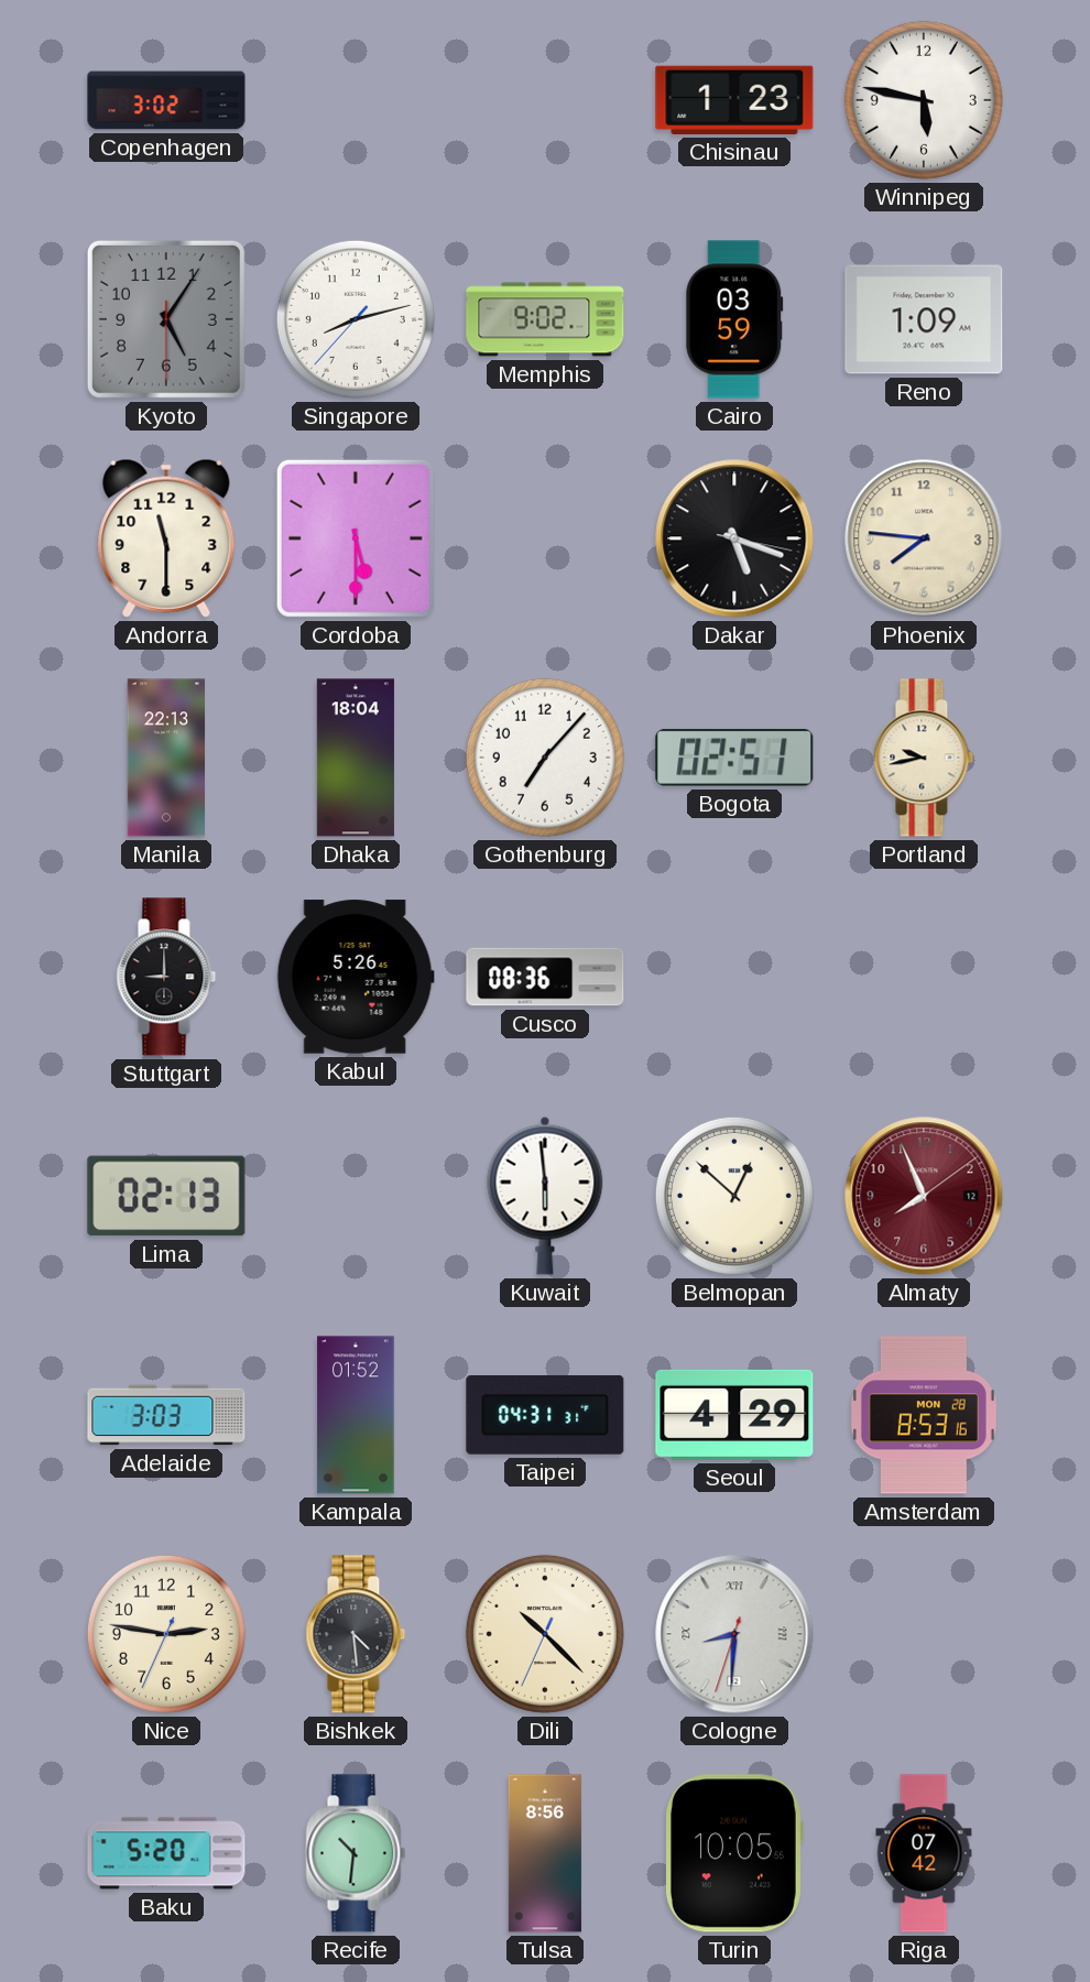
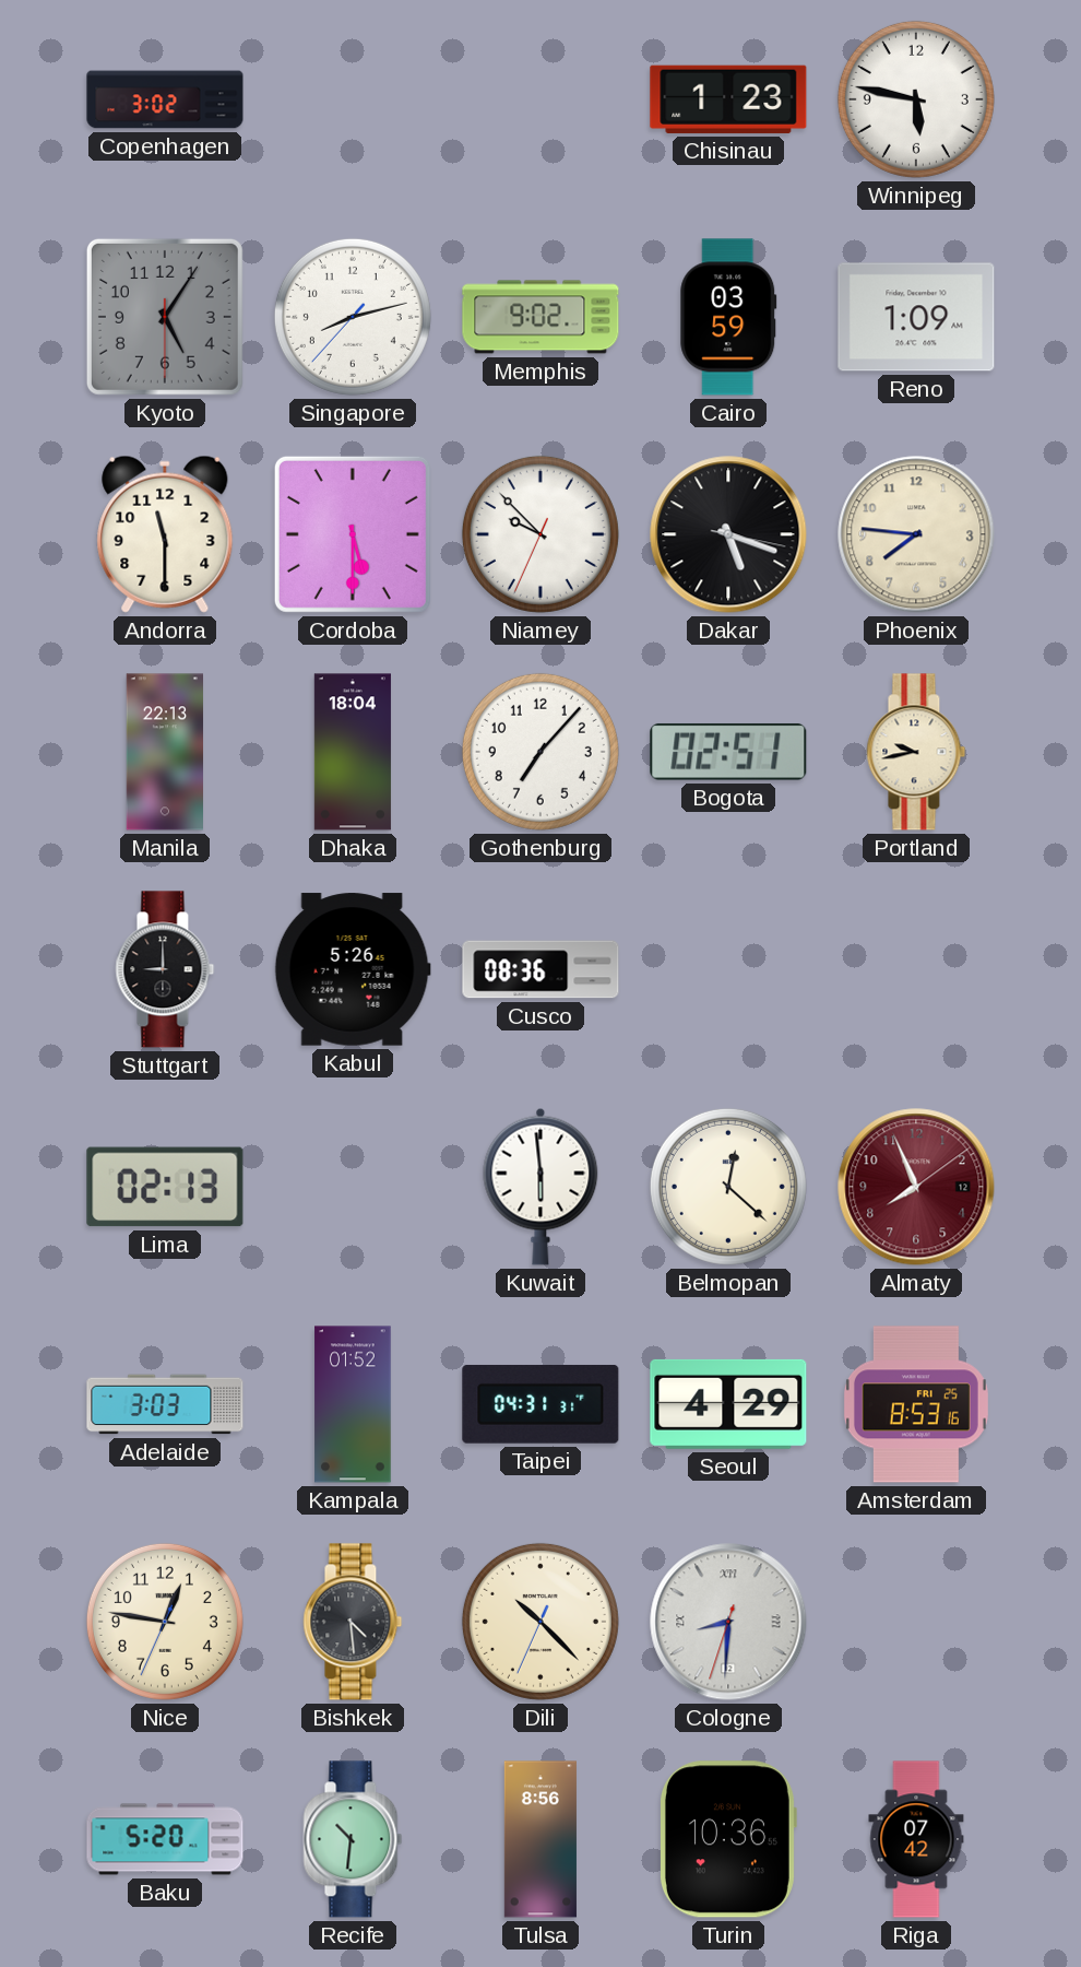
Niamey: none -> 9:52 (540, 534)
Belmopan: 12:52 -> 12:22 (728, 1187)
Amsterdam date: MON 28 -> FRI 25 (916, 1404)
Nice: 2:46 -> 12:46 (165, 1622)
Turin: 10:05 -> 10:36 (727, 1839)
